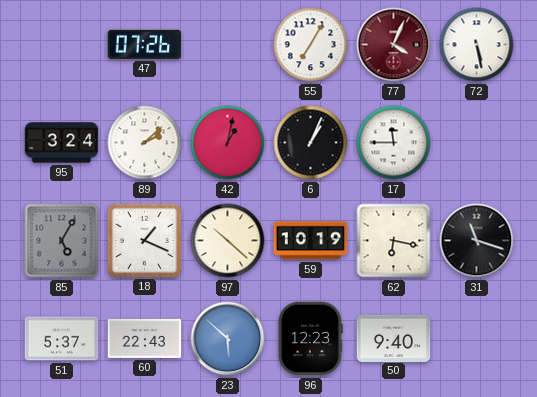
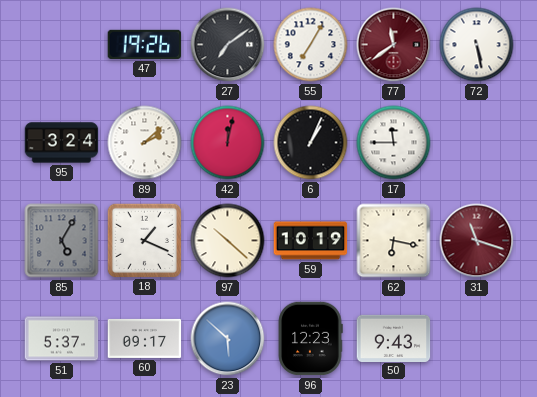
47: 07:26 -> 19:26 (145, 44)
27: none -> 7:09 (228, 45)
77: 4:04 -> 11:39 (394, 45)
42: 1:02 -> 12:02 (228, 143)
31 dial: black -> burgundy (477, 241)
60: 22:43 -> 09:17 (145, 338)
50: 9:40 -> 9:43 (394, 338)
